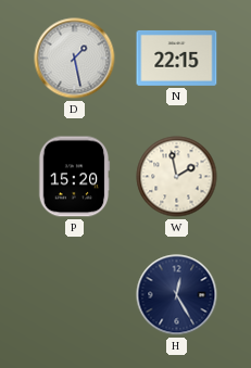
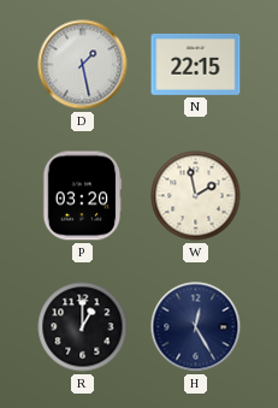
P: 15:20 -> 03:20 (82, 196)
R: none -> 1:00 (83, 327)
